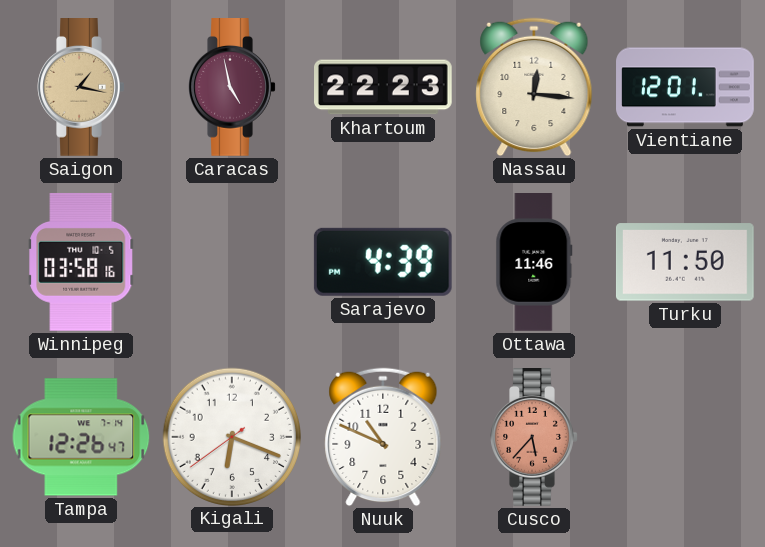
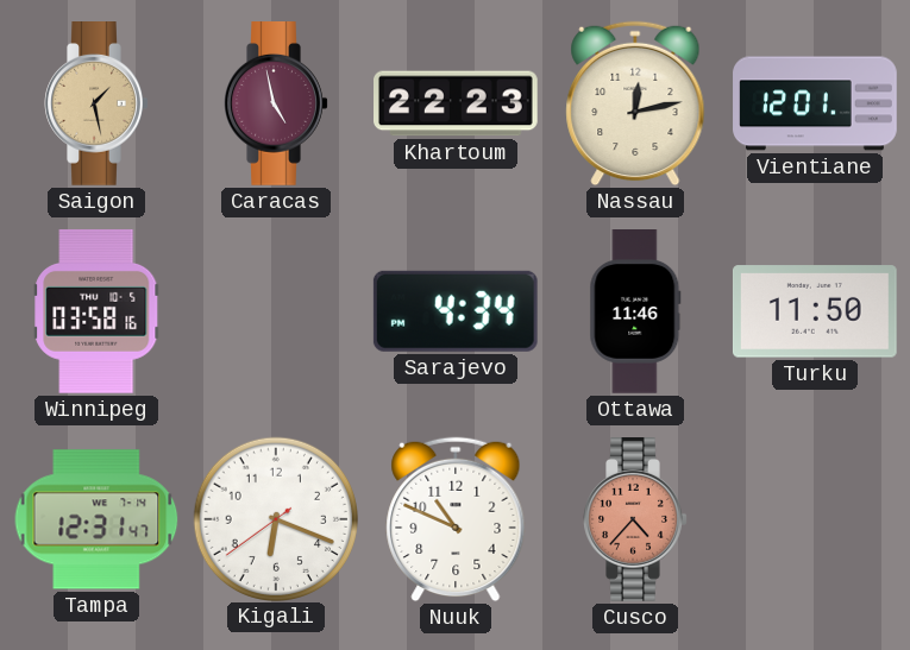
Saigon: 1:17 -> 1:28 (96, 105)
Nassau: 12:16 -> 12:13 (635, 103)
Sarajevo: 4:39 -> 4:34 (456, 311)
Tampa: 12:26 -> 12:31 (96, 519)
Cusco: 5:37 -> 4:37 (635, 520)
